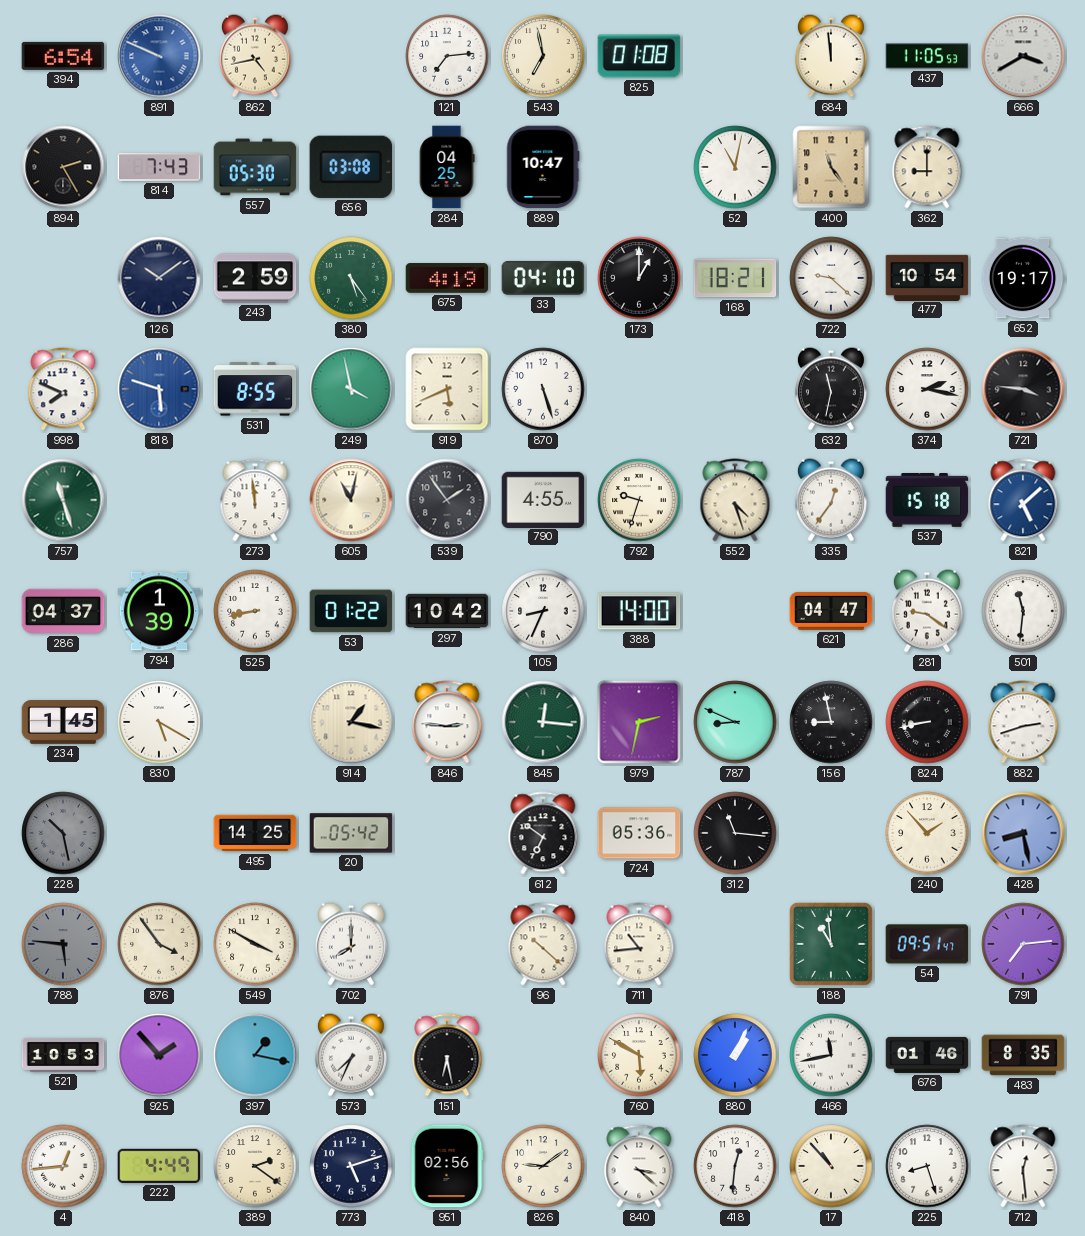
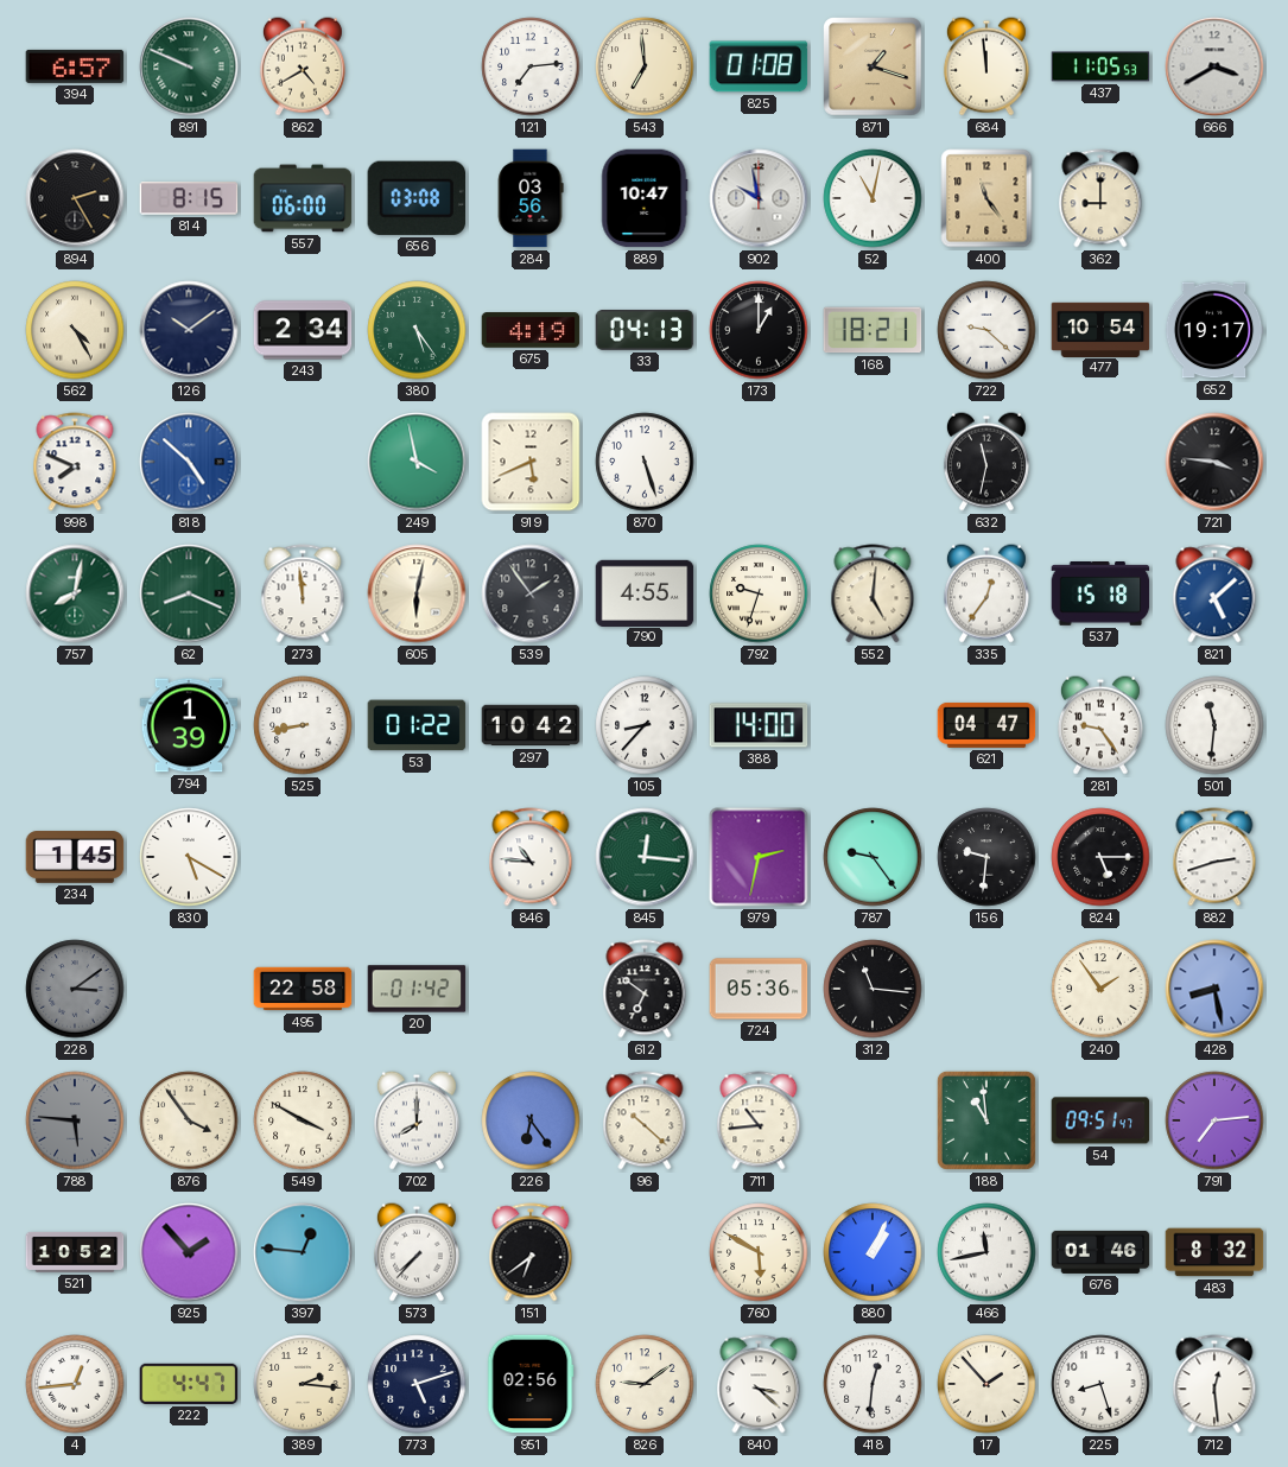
394: 6:54 -> 6:57 (75, 66)
891 dial: blue -> green (189, 66)
862: 4:43 -> 4:40 (303, 66)
543: 6:58 -> 6:59 (645, 66)
871: none -> 1:18 (873, 66)
814: 7:43 -> 8:15 (189, 198)
557: 05:30 -> 06:00 (303, 198)
284: 04:25 -> 03:56 (531, 198)
902: none -> 9:58 (759, 198)
562: none -> 4:25 (75, 330)
243: 2:59 -> 2:34 (303, 330)
33: 04:10 -> 04:13 (645, 330)
818: 5:48 -> 4:52 (189, 462)
531: 8:55 -> none (255, 389)
374: 2:17 -> none (927, 389)
757: 11:27 -> 8:02 (75, 593)
62: none -> 8:19 (189, 593)
605: 11:02 -> 6:02 (417, 593)
552: 4:27 -> 5:01 (873, 593)
286: 04:37 -> none (63, 611)
105: 8:34 -> 8:37 (645, 725)
281: 9:21 -> 9:24 (1100, 725)
914: 1:17 -> none (351, 722)
846: 2:46 -> 10:46 (531, 857)
787: 8:49 -> 9:24 (873, 857)
156: 8:58 -> 9:31 (986, 857)
824: 8:43 -> 5:15 (1100, 857)
228: 10:28 -> 3:09 (75, 989)
495: 14:25 -> 22:58 (303, 989)
20: 05:42 -> 01:42 (417, 989)
240: 1:53 -> 1:54 (1100, 989)
226: none -> 6:24 (531, 1120)
521: 10:53 -> 10:52 (75, 1252)
397: 1:17 -> 12:46 (303, 1252)
573: 7:34 -> 7:37 (417, 1252)
151: 6:28 -> 6:39 (531, 1252)
483: 8:35 -> 8:32 (1214, 1252)
222: 4:49 -> 4:47 (189, 1384)
389: 2:21 -> 2:16 (303, 1384)
17: 10:53 -> 1:53 (986, 1384)
